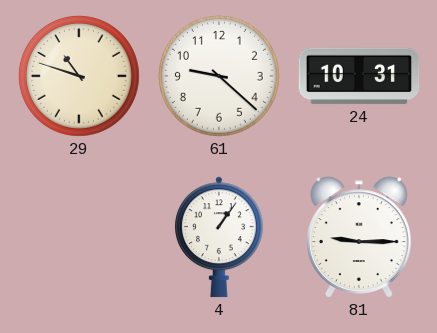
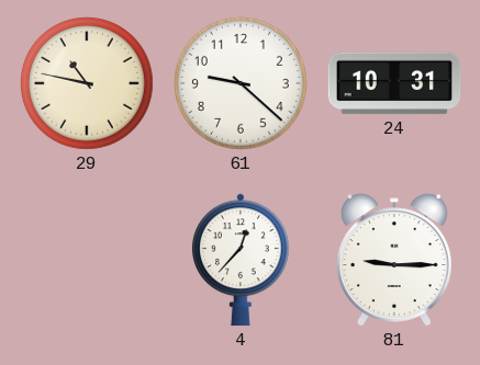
29: 10:48 -> 10:47 (87, 83)
4: 1:06 -> 12:37 (241, 260)
